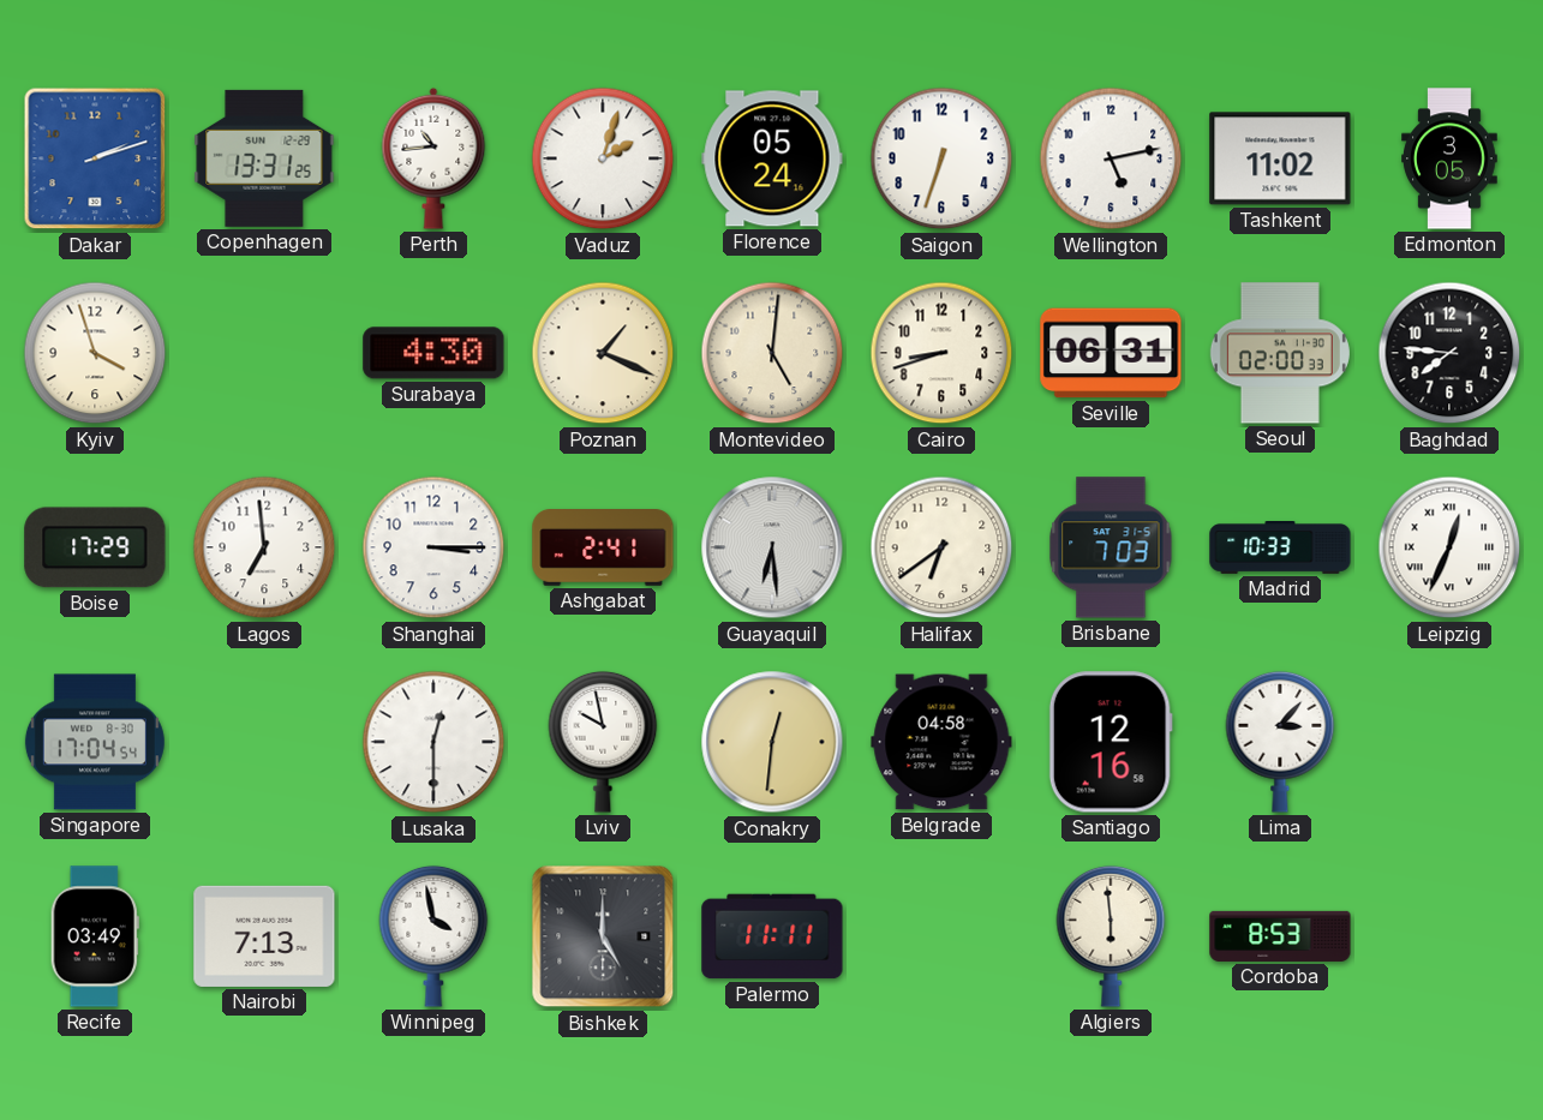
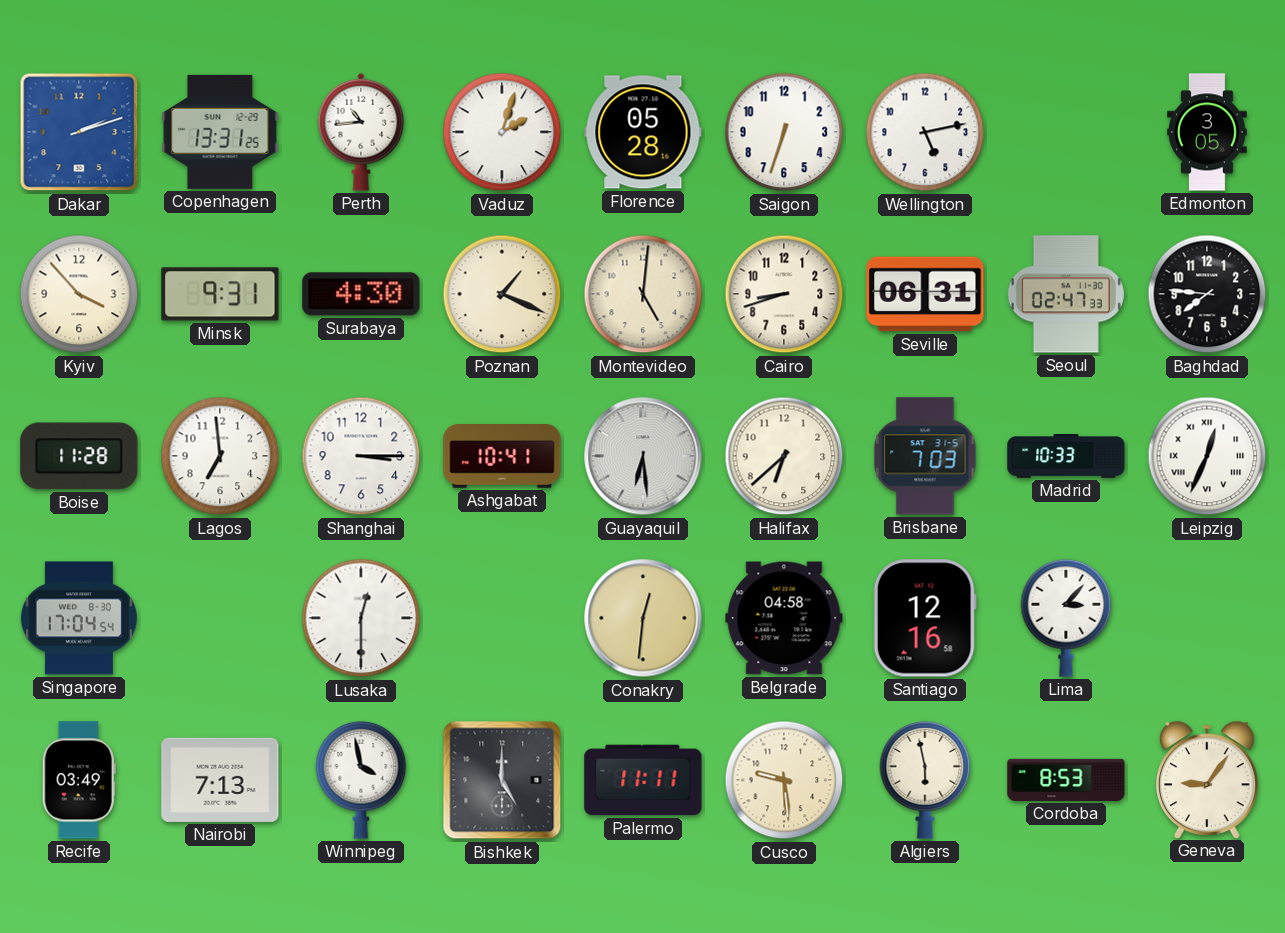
Florence: 05:24 -> 05:28 (643, 132)
Tashkent: 11:02 -> none (1280, 158)
Kyiv: 3:57 -> 3:53 (79, 294)
Minsk: none -> 9:31 (220, 294)
Seoul: 02:00 -> 02:47 (1066, 294)
Boise: 17:29 -> 11:28 (79, 456)
Ashgabat: 2:41 -> 10:41 (502, 457)
Halifax: 6:39 -> 6:38 (784, 456)
Lviv: 9:58 -> none (603, 742)
Cusco: none -> 9:29 (784, 780)
Algiers: 5:59 -> 5:58 (925, 780)
Geneva: none -> 9:06 (1208, 779)
